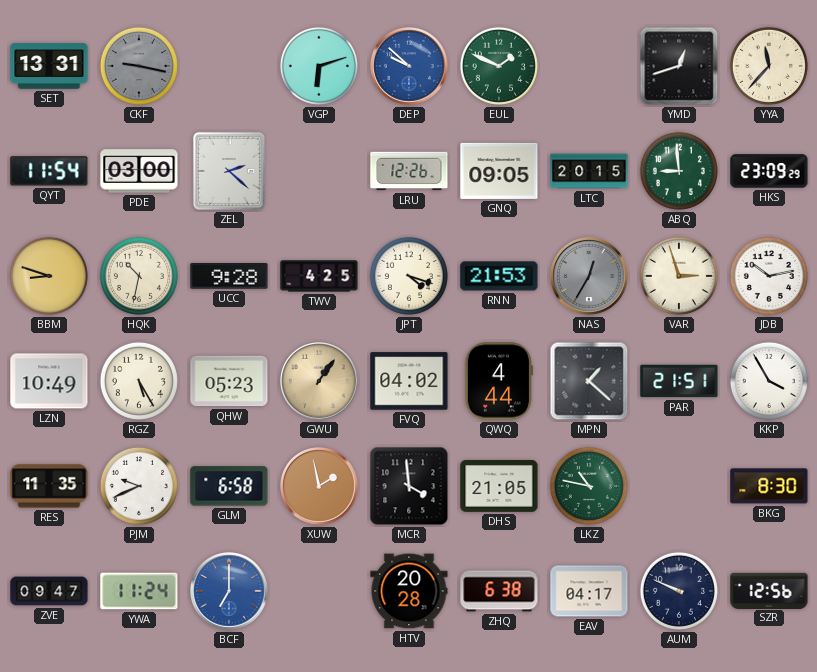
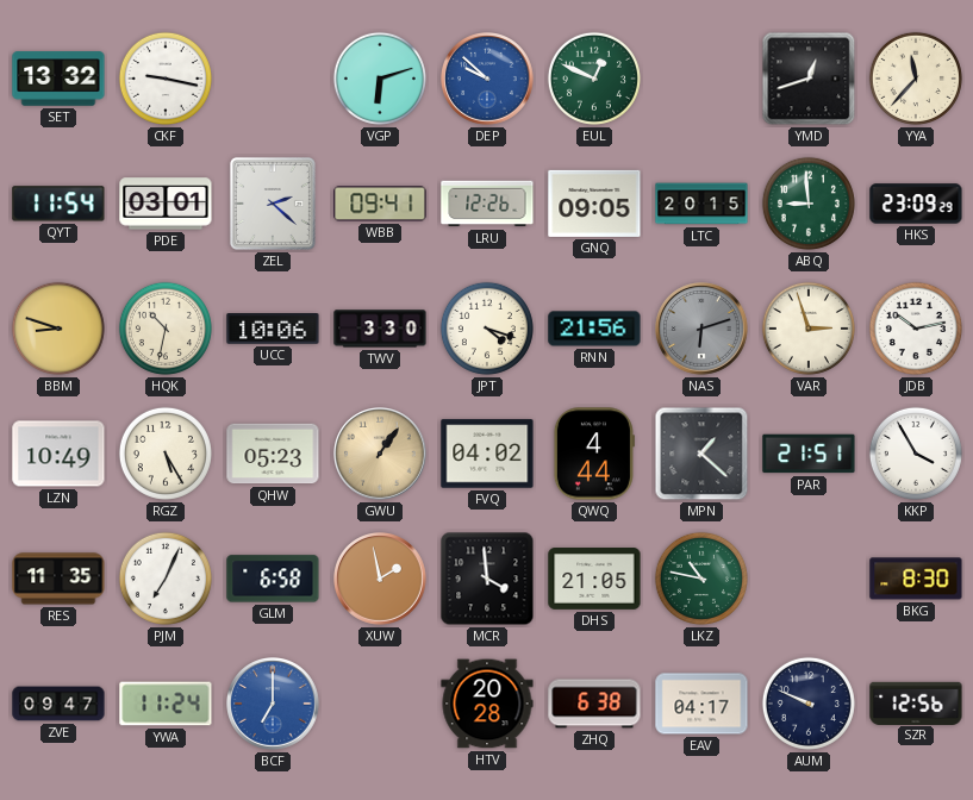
SET: 13:31 -> 13:32 (58, 79)
CKF dial: grey -> white (166, 79)
EUL: 1:49 -> 12:49 (594, 79)
PDE: 03:00 -> 03:01 (166, 204)
WBB: none -> 09:41 (380, 204)
UCC: 9:28 -> 10:06 (273, 329)
TWV: 4:25 -> 3:30 (380, 329)
RNN: 21:53 -> 21:56 (594, 329)
NAS: 12:35 -> 6:12 (703, 330)
PJM: 9:41 -> 7:04 (166, 579)
